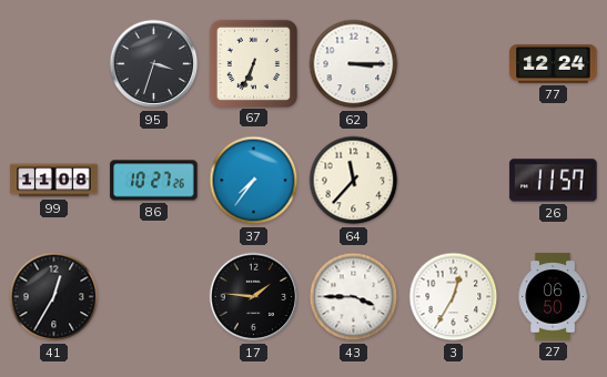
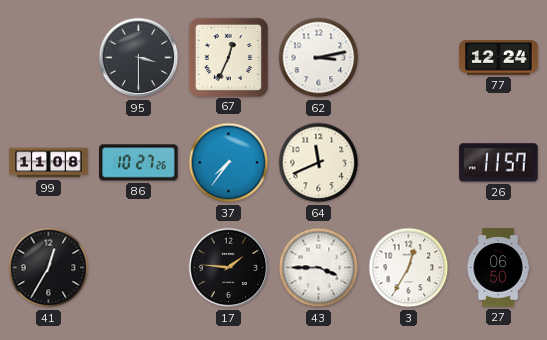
95: 3:33 -> 3:30 (139, 58)
67: 6:34 -> 12:34 (228, 57)
62: 3:15 -> 3:13 (319, 58)
64: 11:37 -> 11:41 (319, 163)
